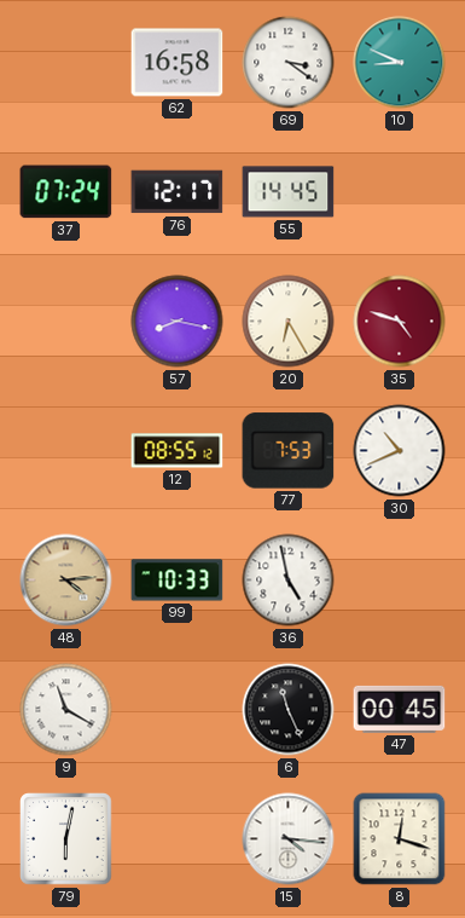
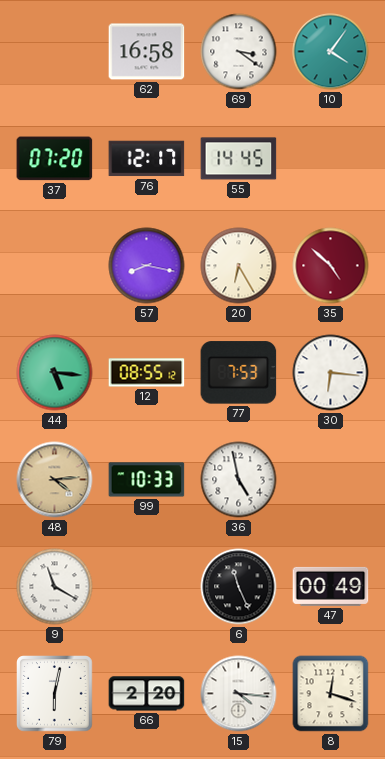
10: 8:49 -> 4:06 (331, 52)
37: 07:24 -> 07:20 (55, 159)
35: 4:48 -> 4:52 (331, 266)
44: none -> 5:16 (55, 373)
30: 10:41 -> 6:16 (331, 373)
47: 00:45 -> 00:49 (331, 586)
66: none -> 2:20 (147, 694)
